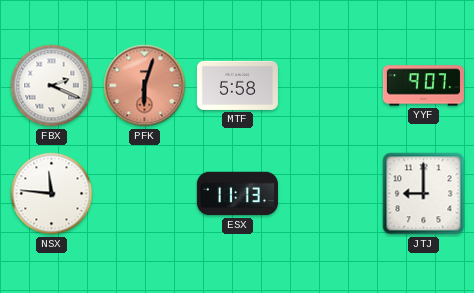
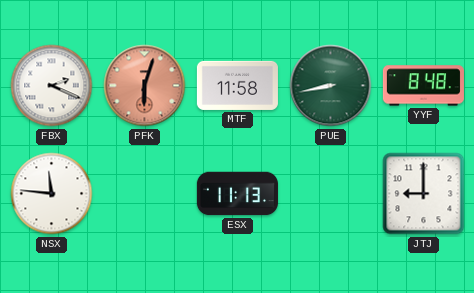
MTF: 5:58 -> 11:58 (237, 85)
PUE: none -> 8:43 (331, 86)
YYF: 9:07 -> 8:48 (423, 86)
